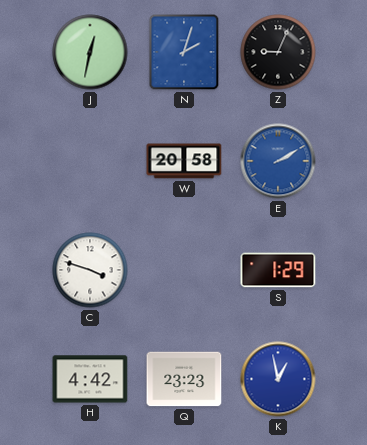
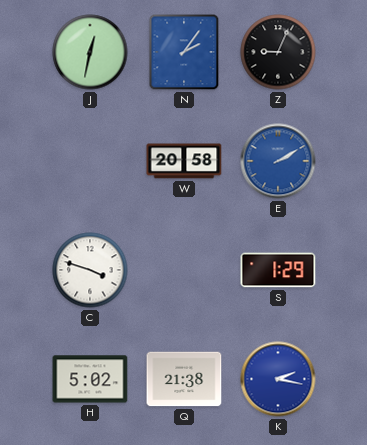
N: 2:03 -> 2:06 (184, 52)
H: 4:42 -> 5:02 (90, 379)
Q: 23:23 -> 21:38 (184, 379)
K: 12:58 -> 2:17 (278, 379)
